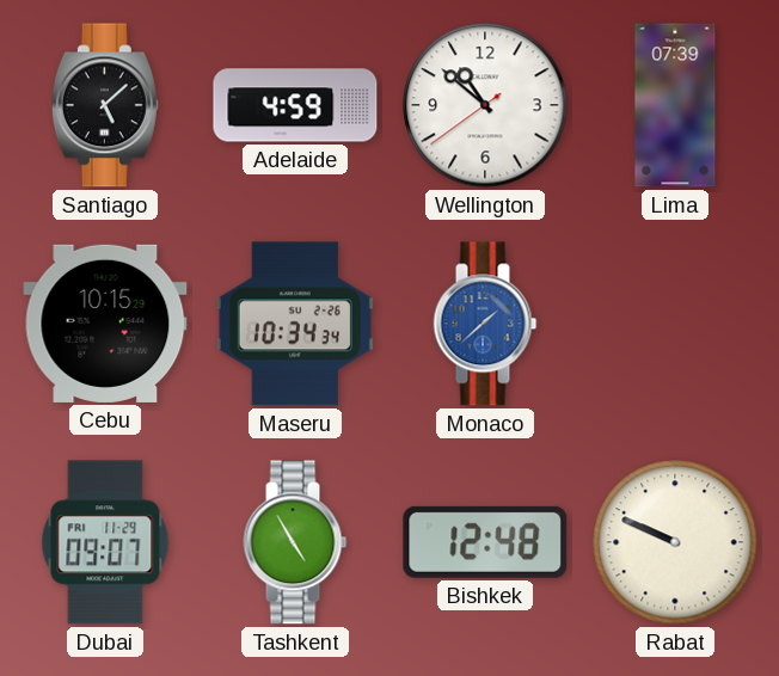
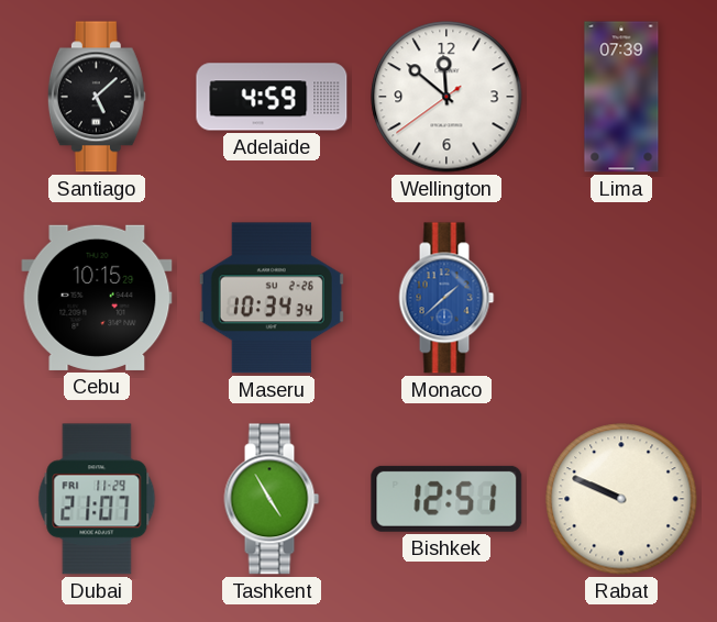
Wellington: 10:51 -> 11:51 (446, 97)
Dubai: 09:07 -> 21:07 (97, 499)
Bishkek: 12:48 -> 12:51 (446, 499)
